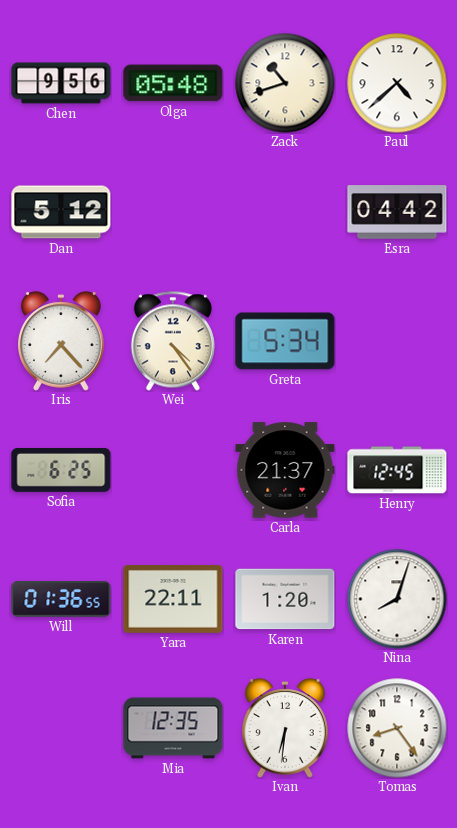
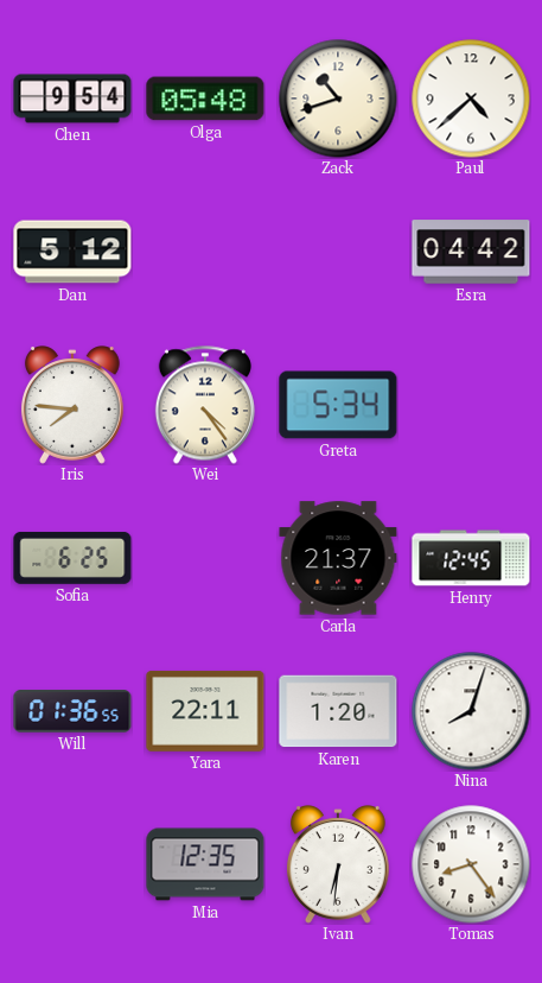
Chen: 9:56 -> 9:54 (72, 99)
Iris: 7:23 -> 7:46 (72, 405)
